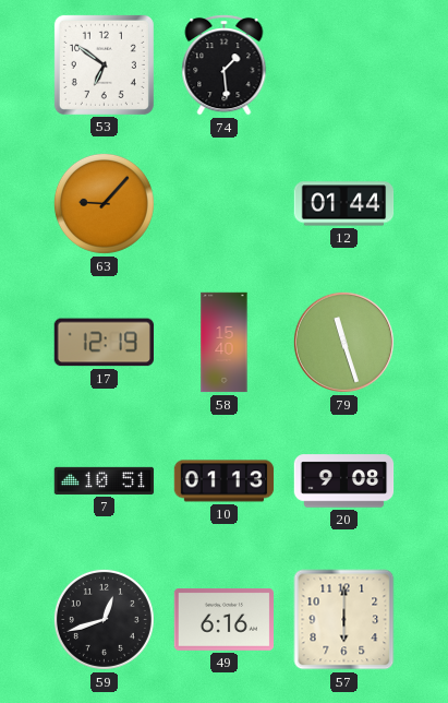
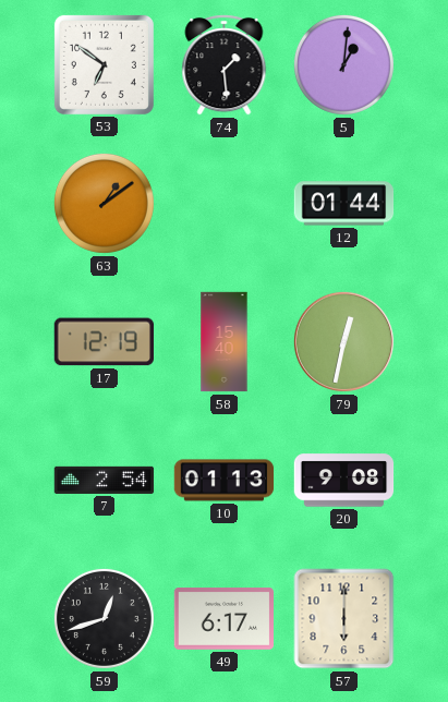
5: none -> 1:01 (343, 64)
63: 9:07 -> 1:09 (104, 203)
79: 11:27 -> 12:32 (343, 341)
7: 10:51 -> 2:54 (105, 480)
49: 6:16 -> 6:17 (225, 619)
